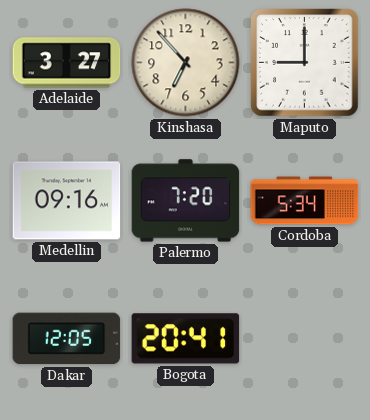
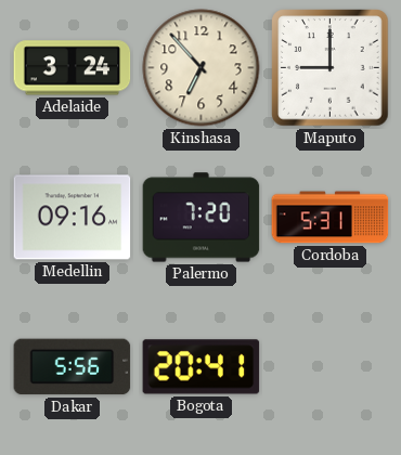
Adelaide: 3:27 -> 3:24 (73, 68)
Cordoba: 5:34 -> 5:31 (331, 218)
Dakar: 12:05 -> 5:56 (73, 367)
